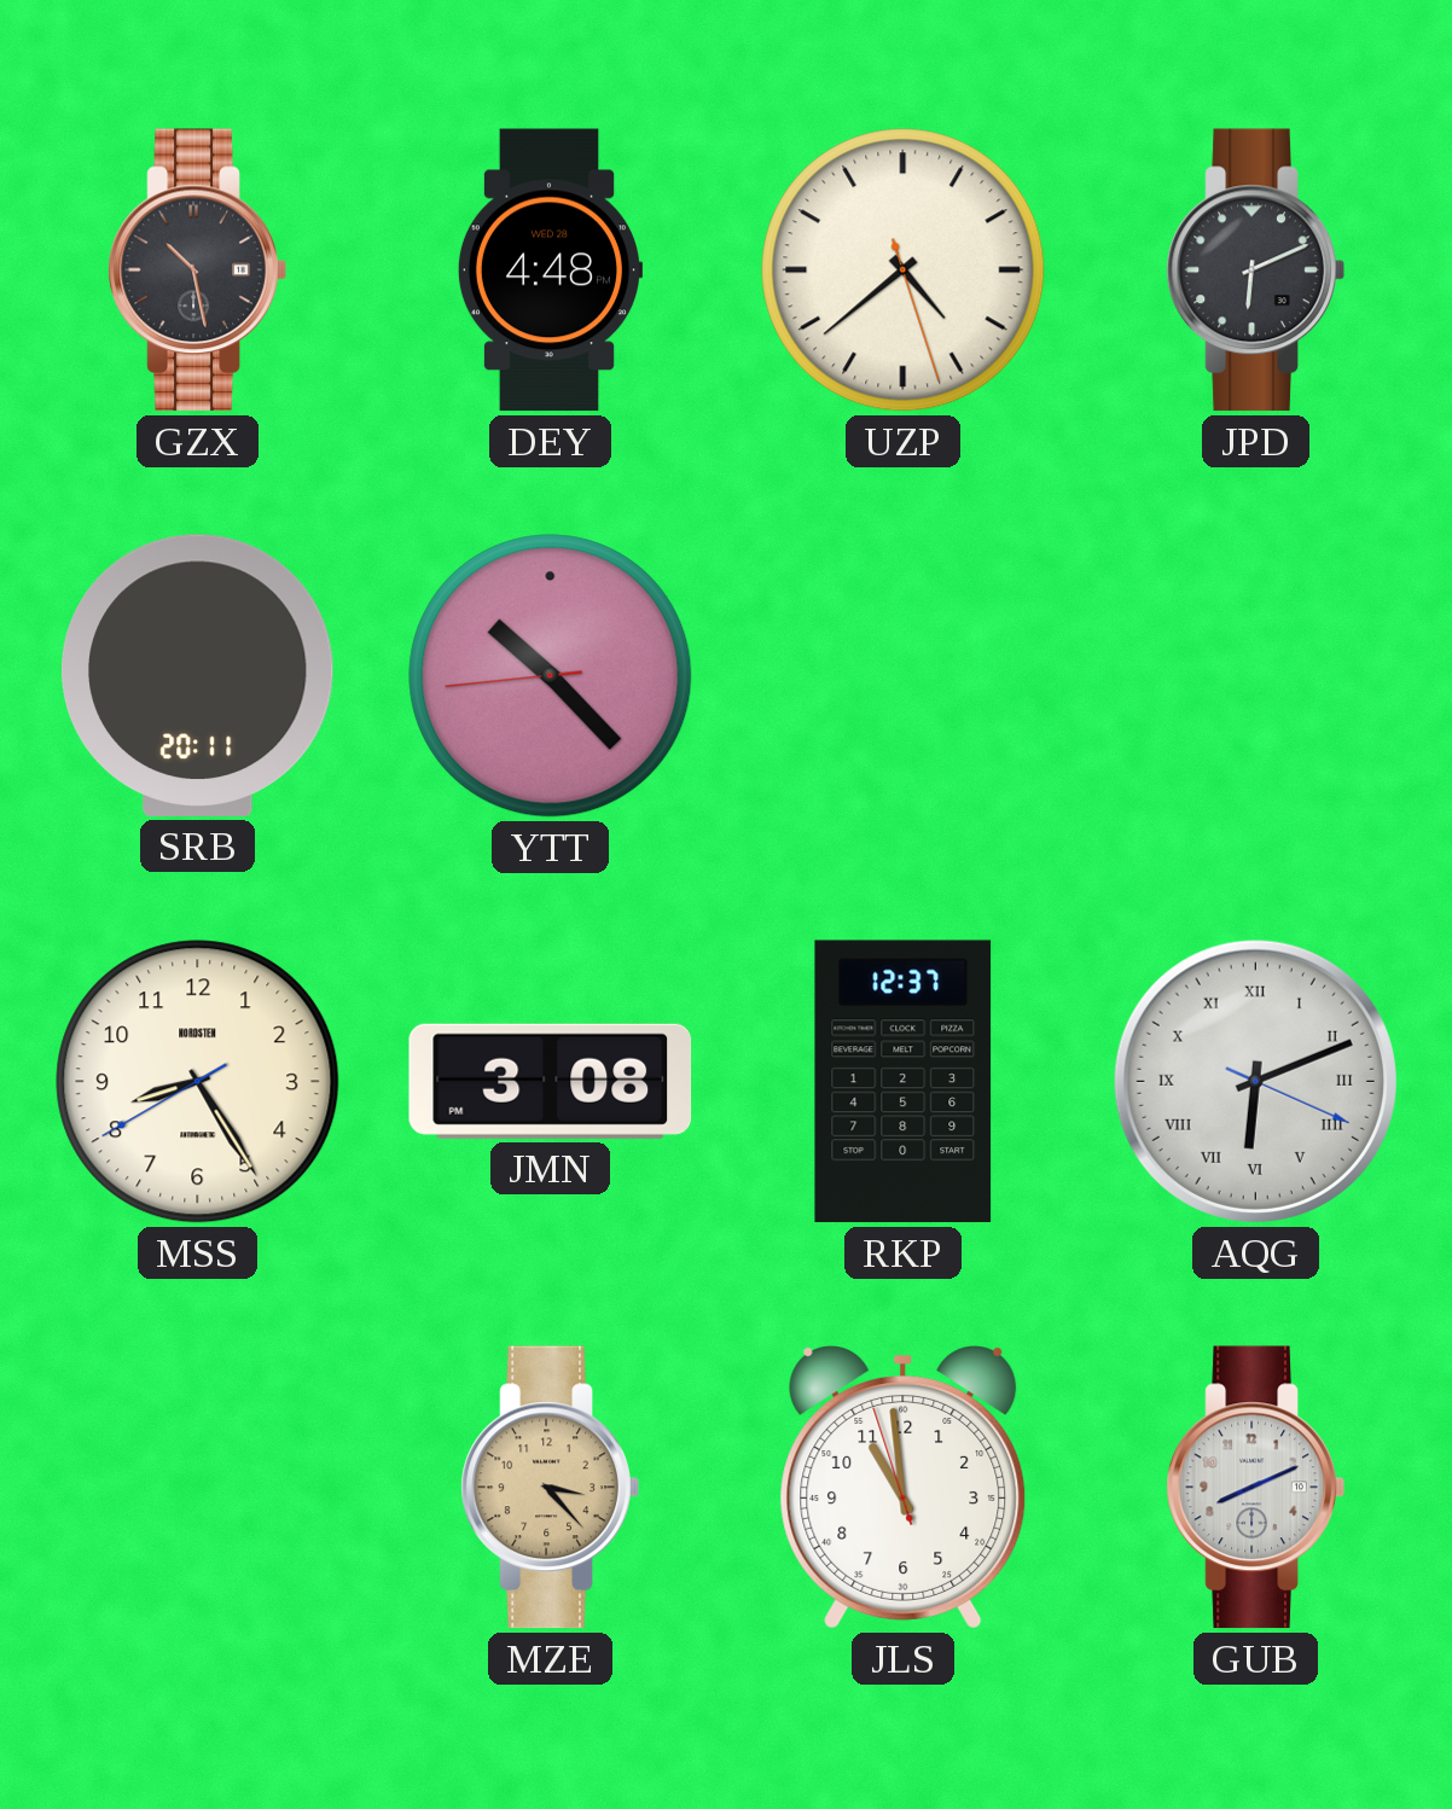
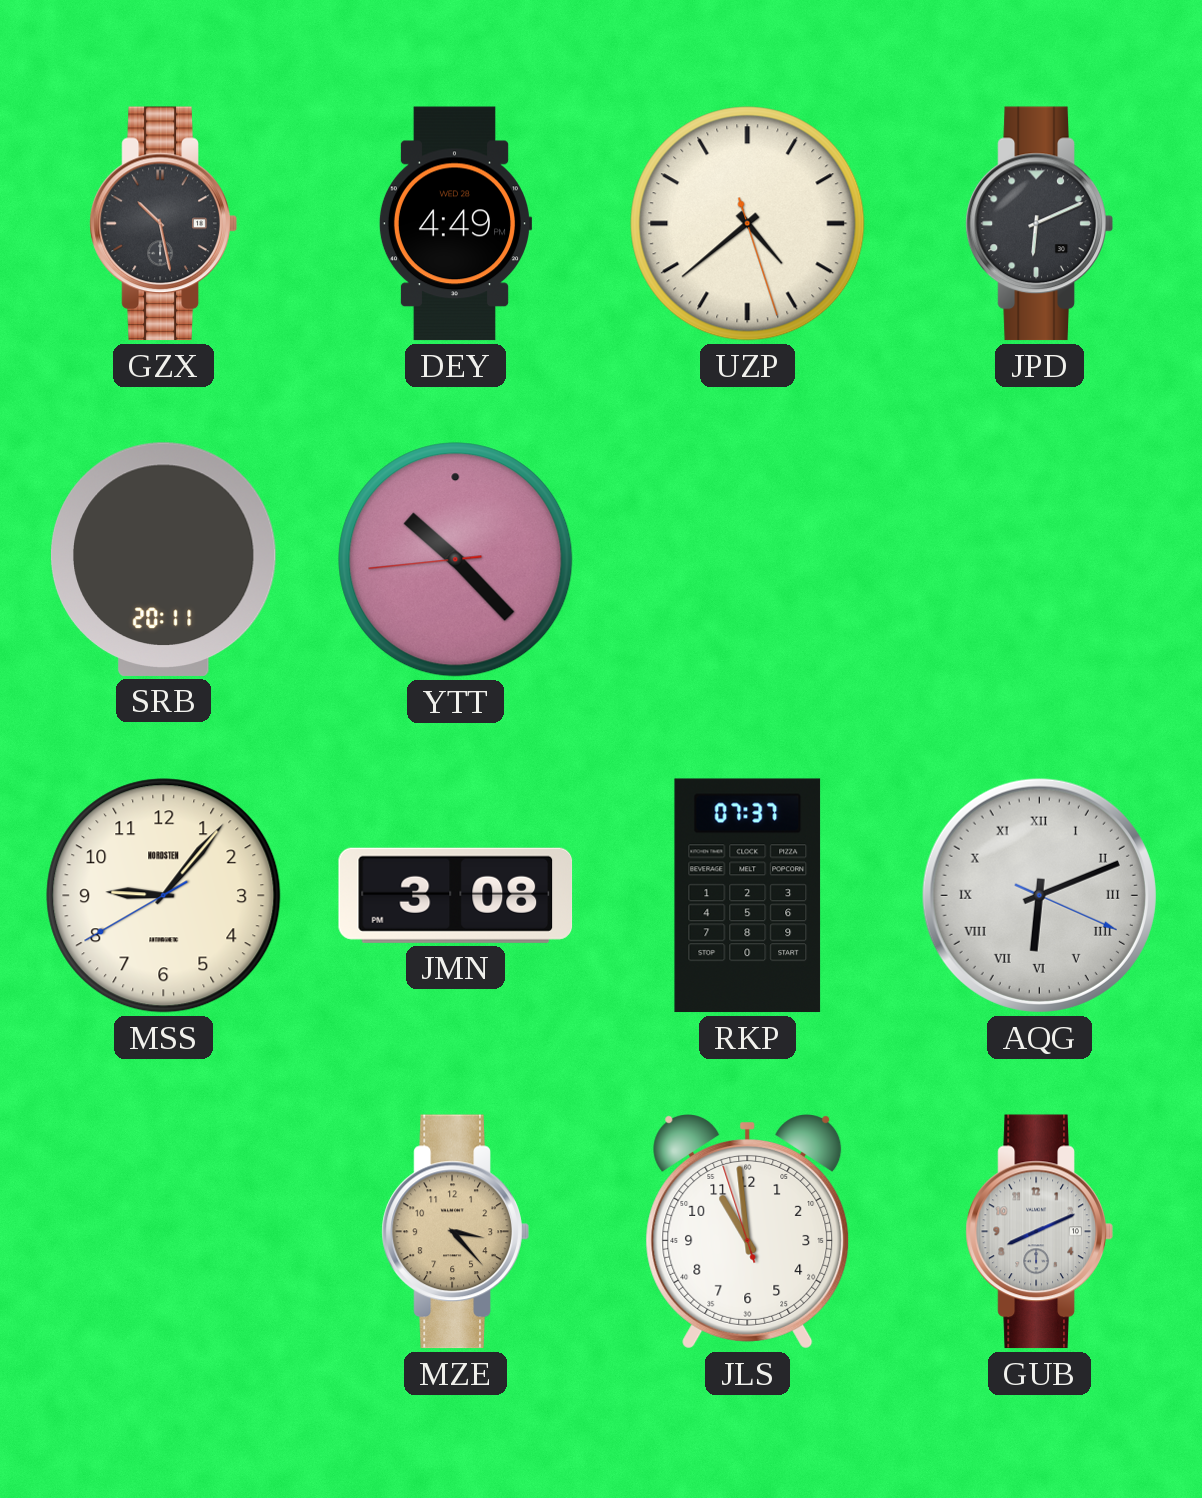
DEY: 4:48 -> 4:49 (455, 224)
MSS: 8:24 -> 9:06 (164, 896)
RKP: 12:37 -> 07:37 (748, 896)
